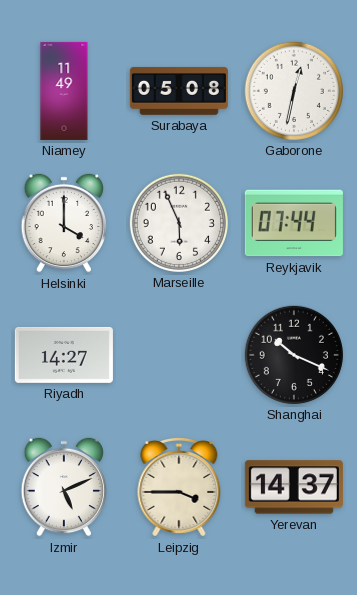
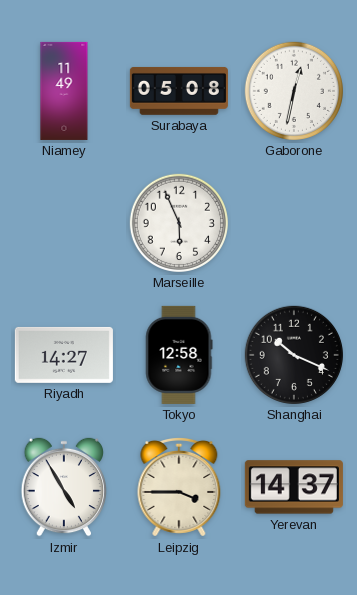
Helsinki: 4:00 -> none (63, 223)
Reykjavik: 07:44 -> none (294, 223)
Tokyo: none -> 12:58 (179, 355)
Izmir: 5:11 -> 4:55 (63, 487)
